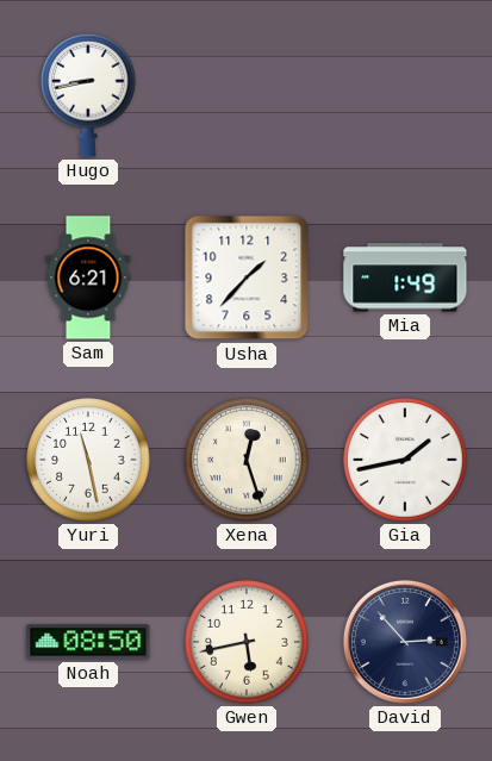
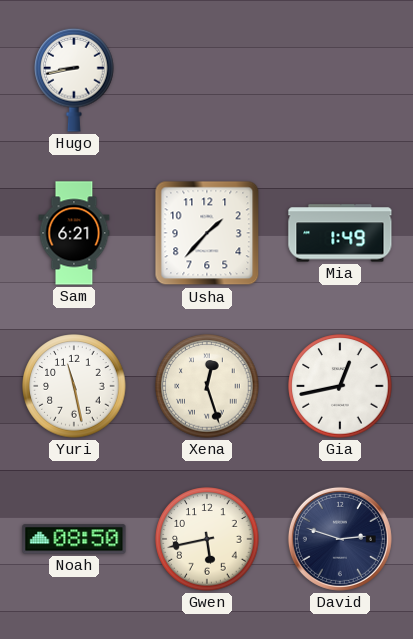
Gia: 1:43 -> 12:43 (340, 386)
David: 2:53 -> 2:48 (340, 539)
